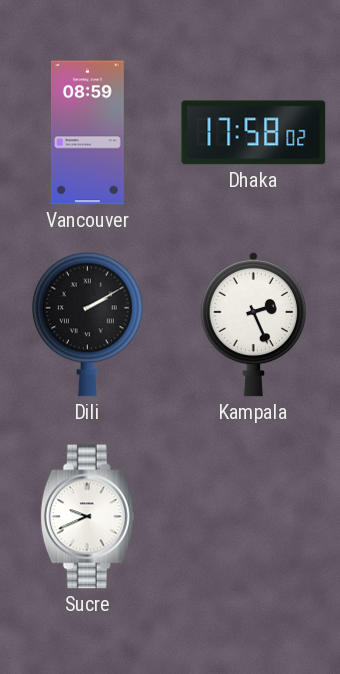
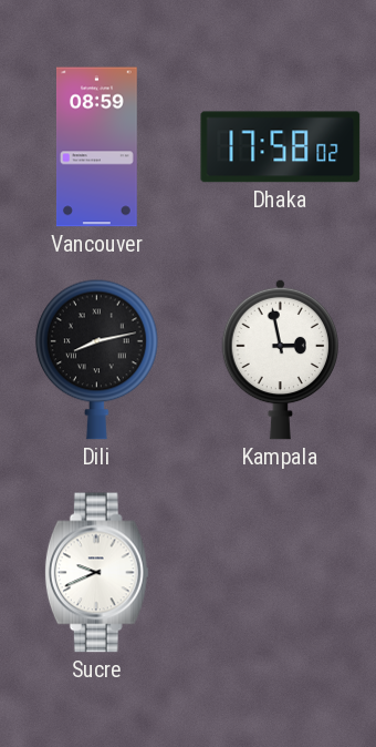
Dili: 2:10 -> 8:13 (96, 359)
Kampala: 2:26 -> 2:58 (280, 359)
